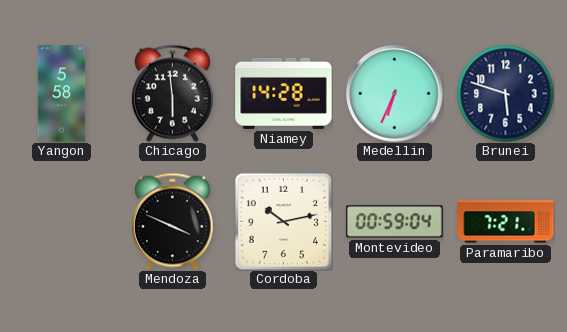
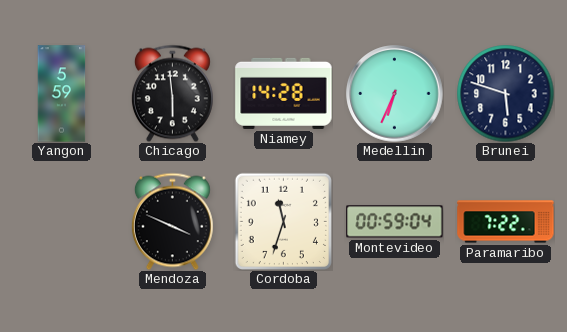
Yangon: 5:58 -> 5:59 (62, 94)
Cordoba: 10:13 -> 11:33 (283, 221)
Paramaribo: 7:21 -> 7:22 (506, 222)
